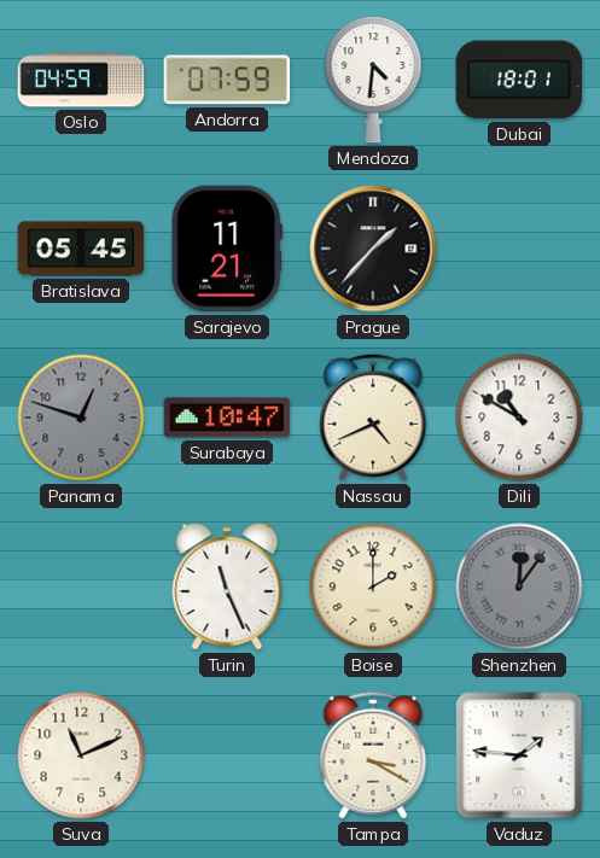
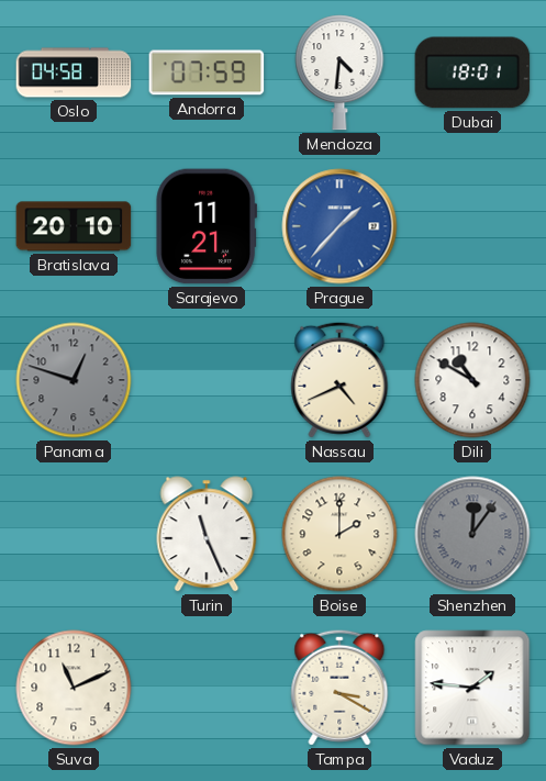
Oslo: 04:59 -> 04:58 (74, 72)
Bratislava: 05:45 -> 20:10 (74, 226)
Prague dial: black -> blue (339, 226)
Surabaya: 10:47 -> none (227, 418)
